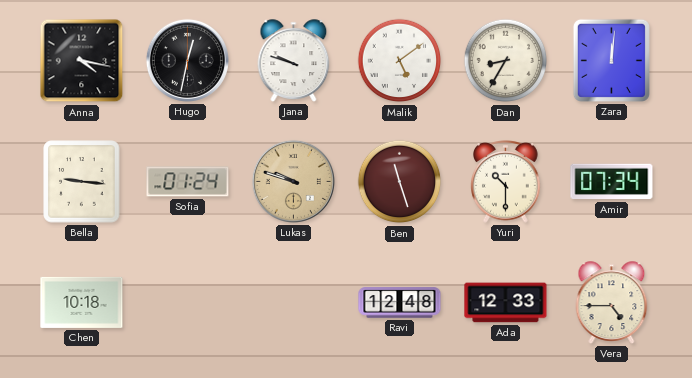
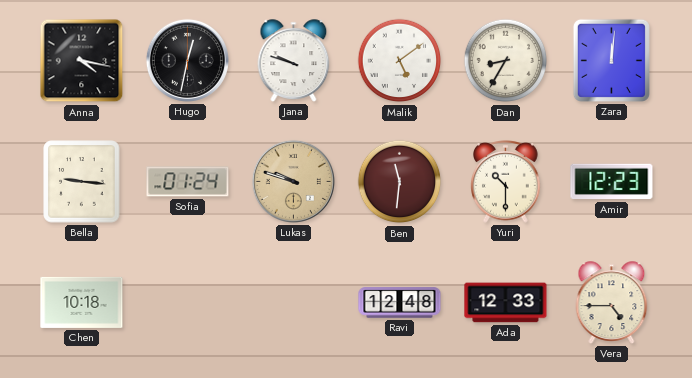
Ben: 11:27 -> 11:31 (400, 182)
Amir: 07:34 -> 12:23 (612, 182)
